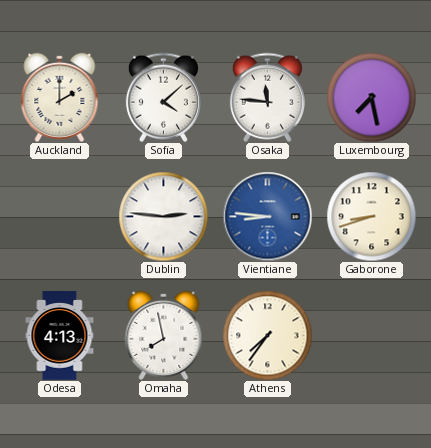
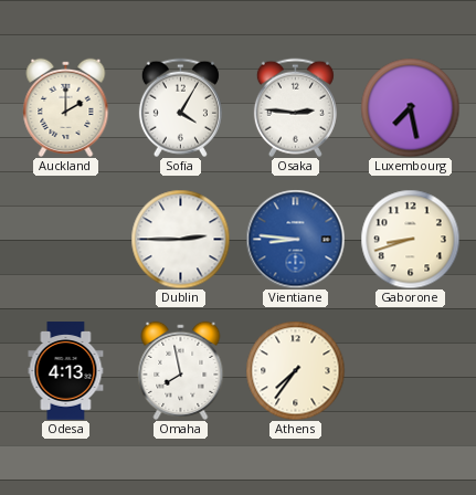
Sofia: 4:08 -> 4:05 (180, 107)
Osaka: 11:46 -> 2:46 (295, 107)
Dublin: 2:46 -> 2:45 (180, 239)
